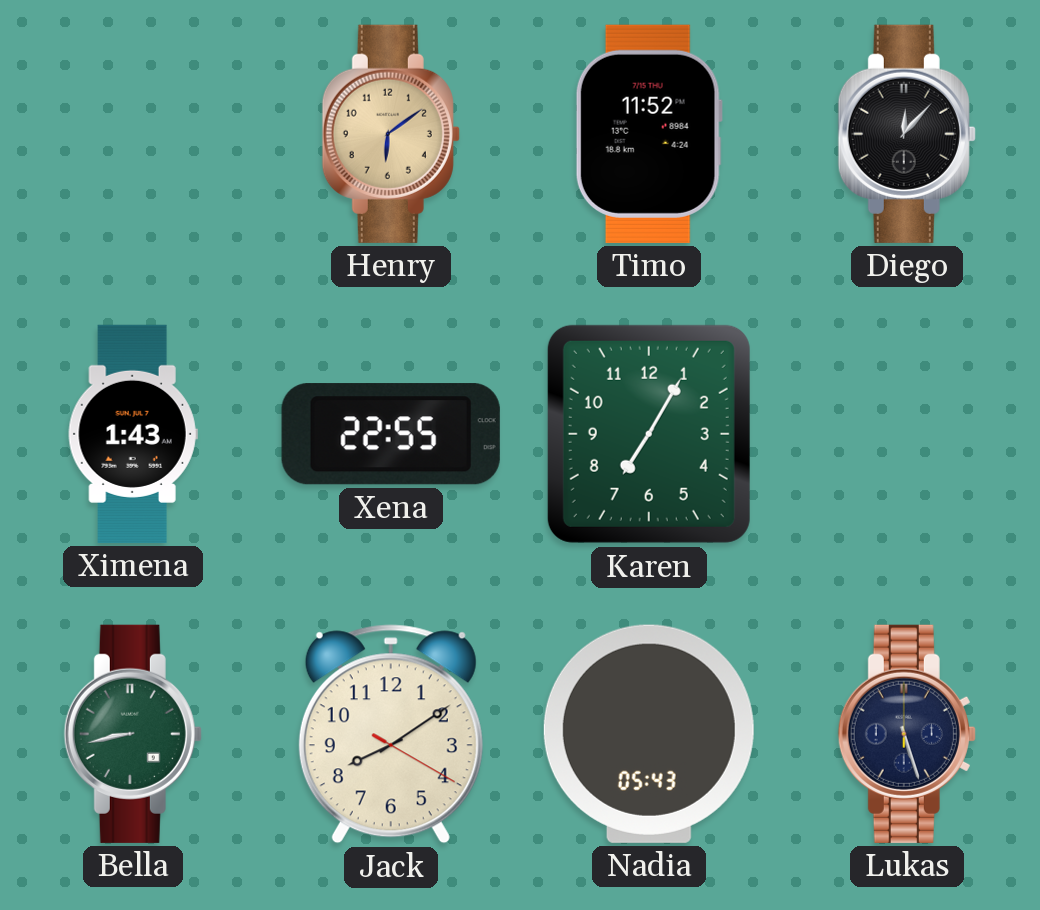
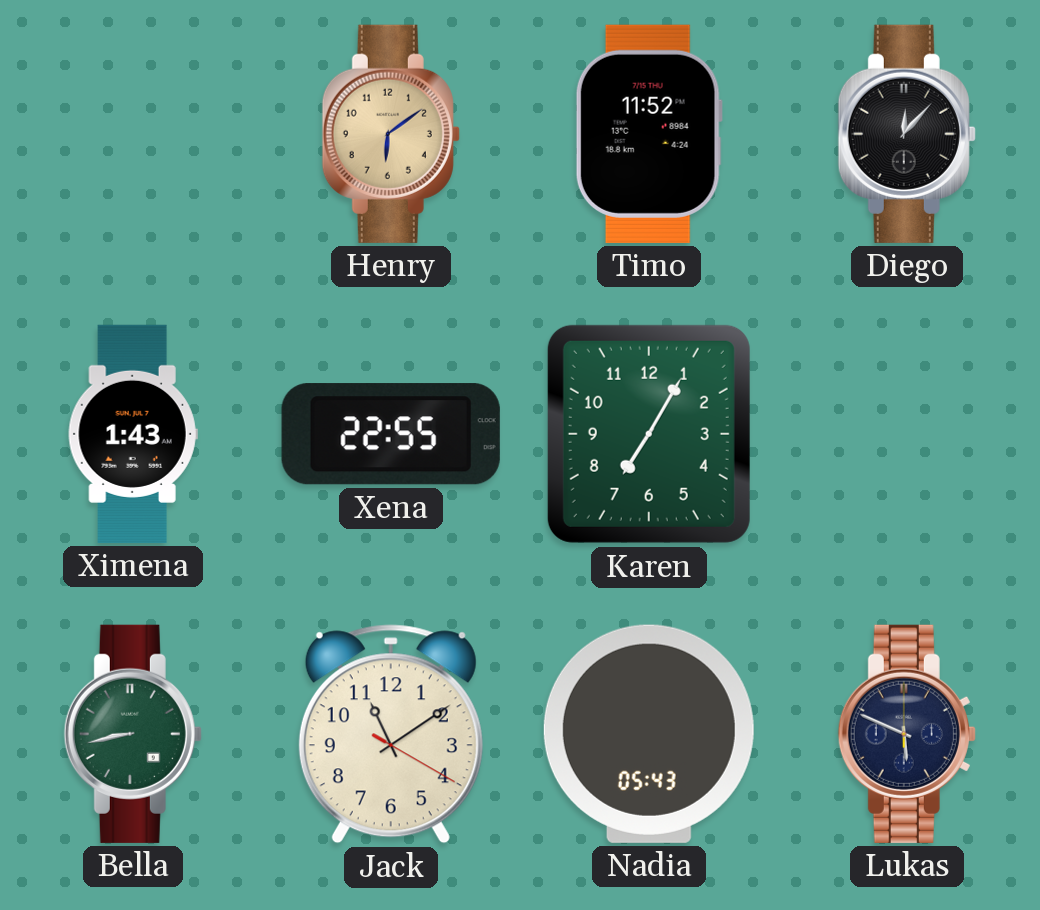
Jack: 8:09 -> 11:09 (391, 734)
Lukas: 5:27 -> 5:49 (907, 734)
